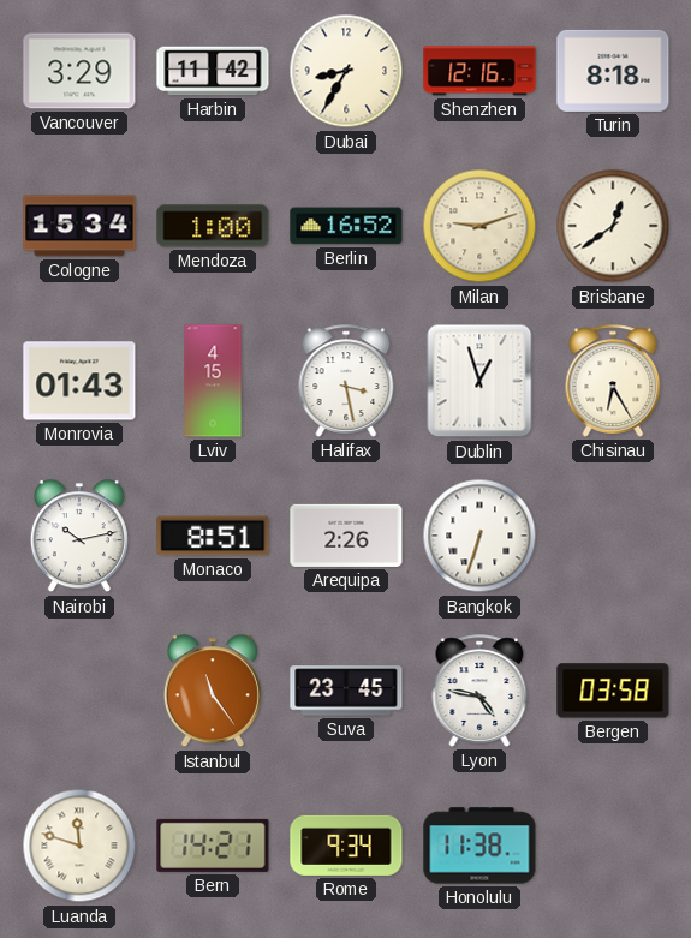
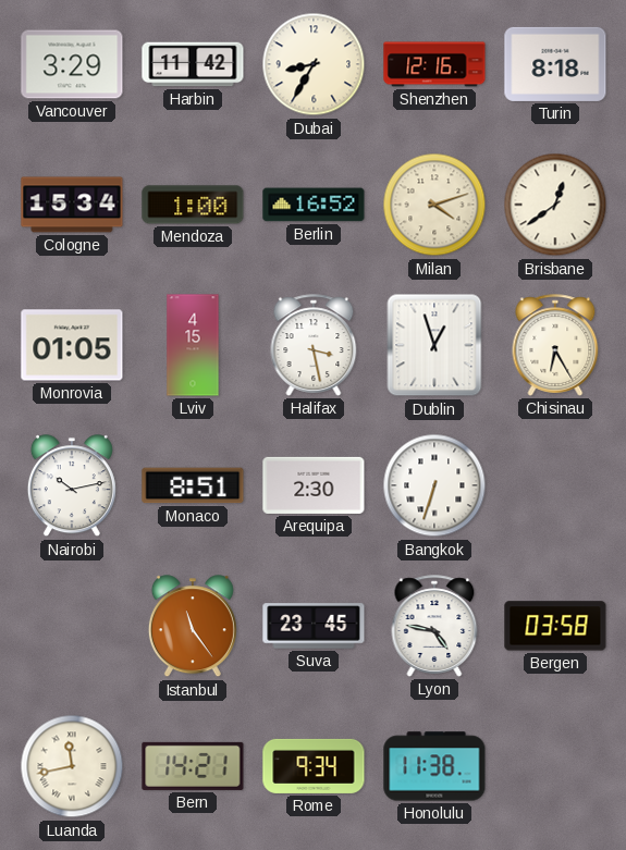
Milan: 9:12 -> 4:12 (434, 205)
Monrovia: 01:43 -> 01:05 (72, 345)
Arequipa: 2:26 -> 2:30 (314, 485)
Luanda: 11:48 -> 11:43 (72, 766)
